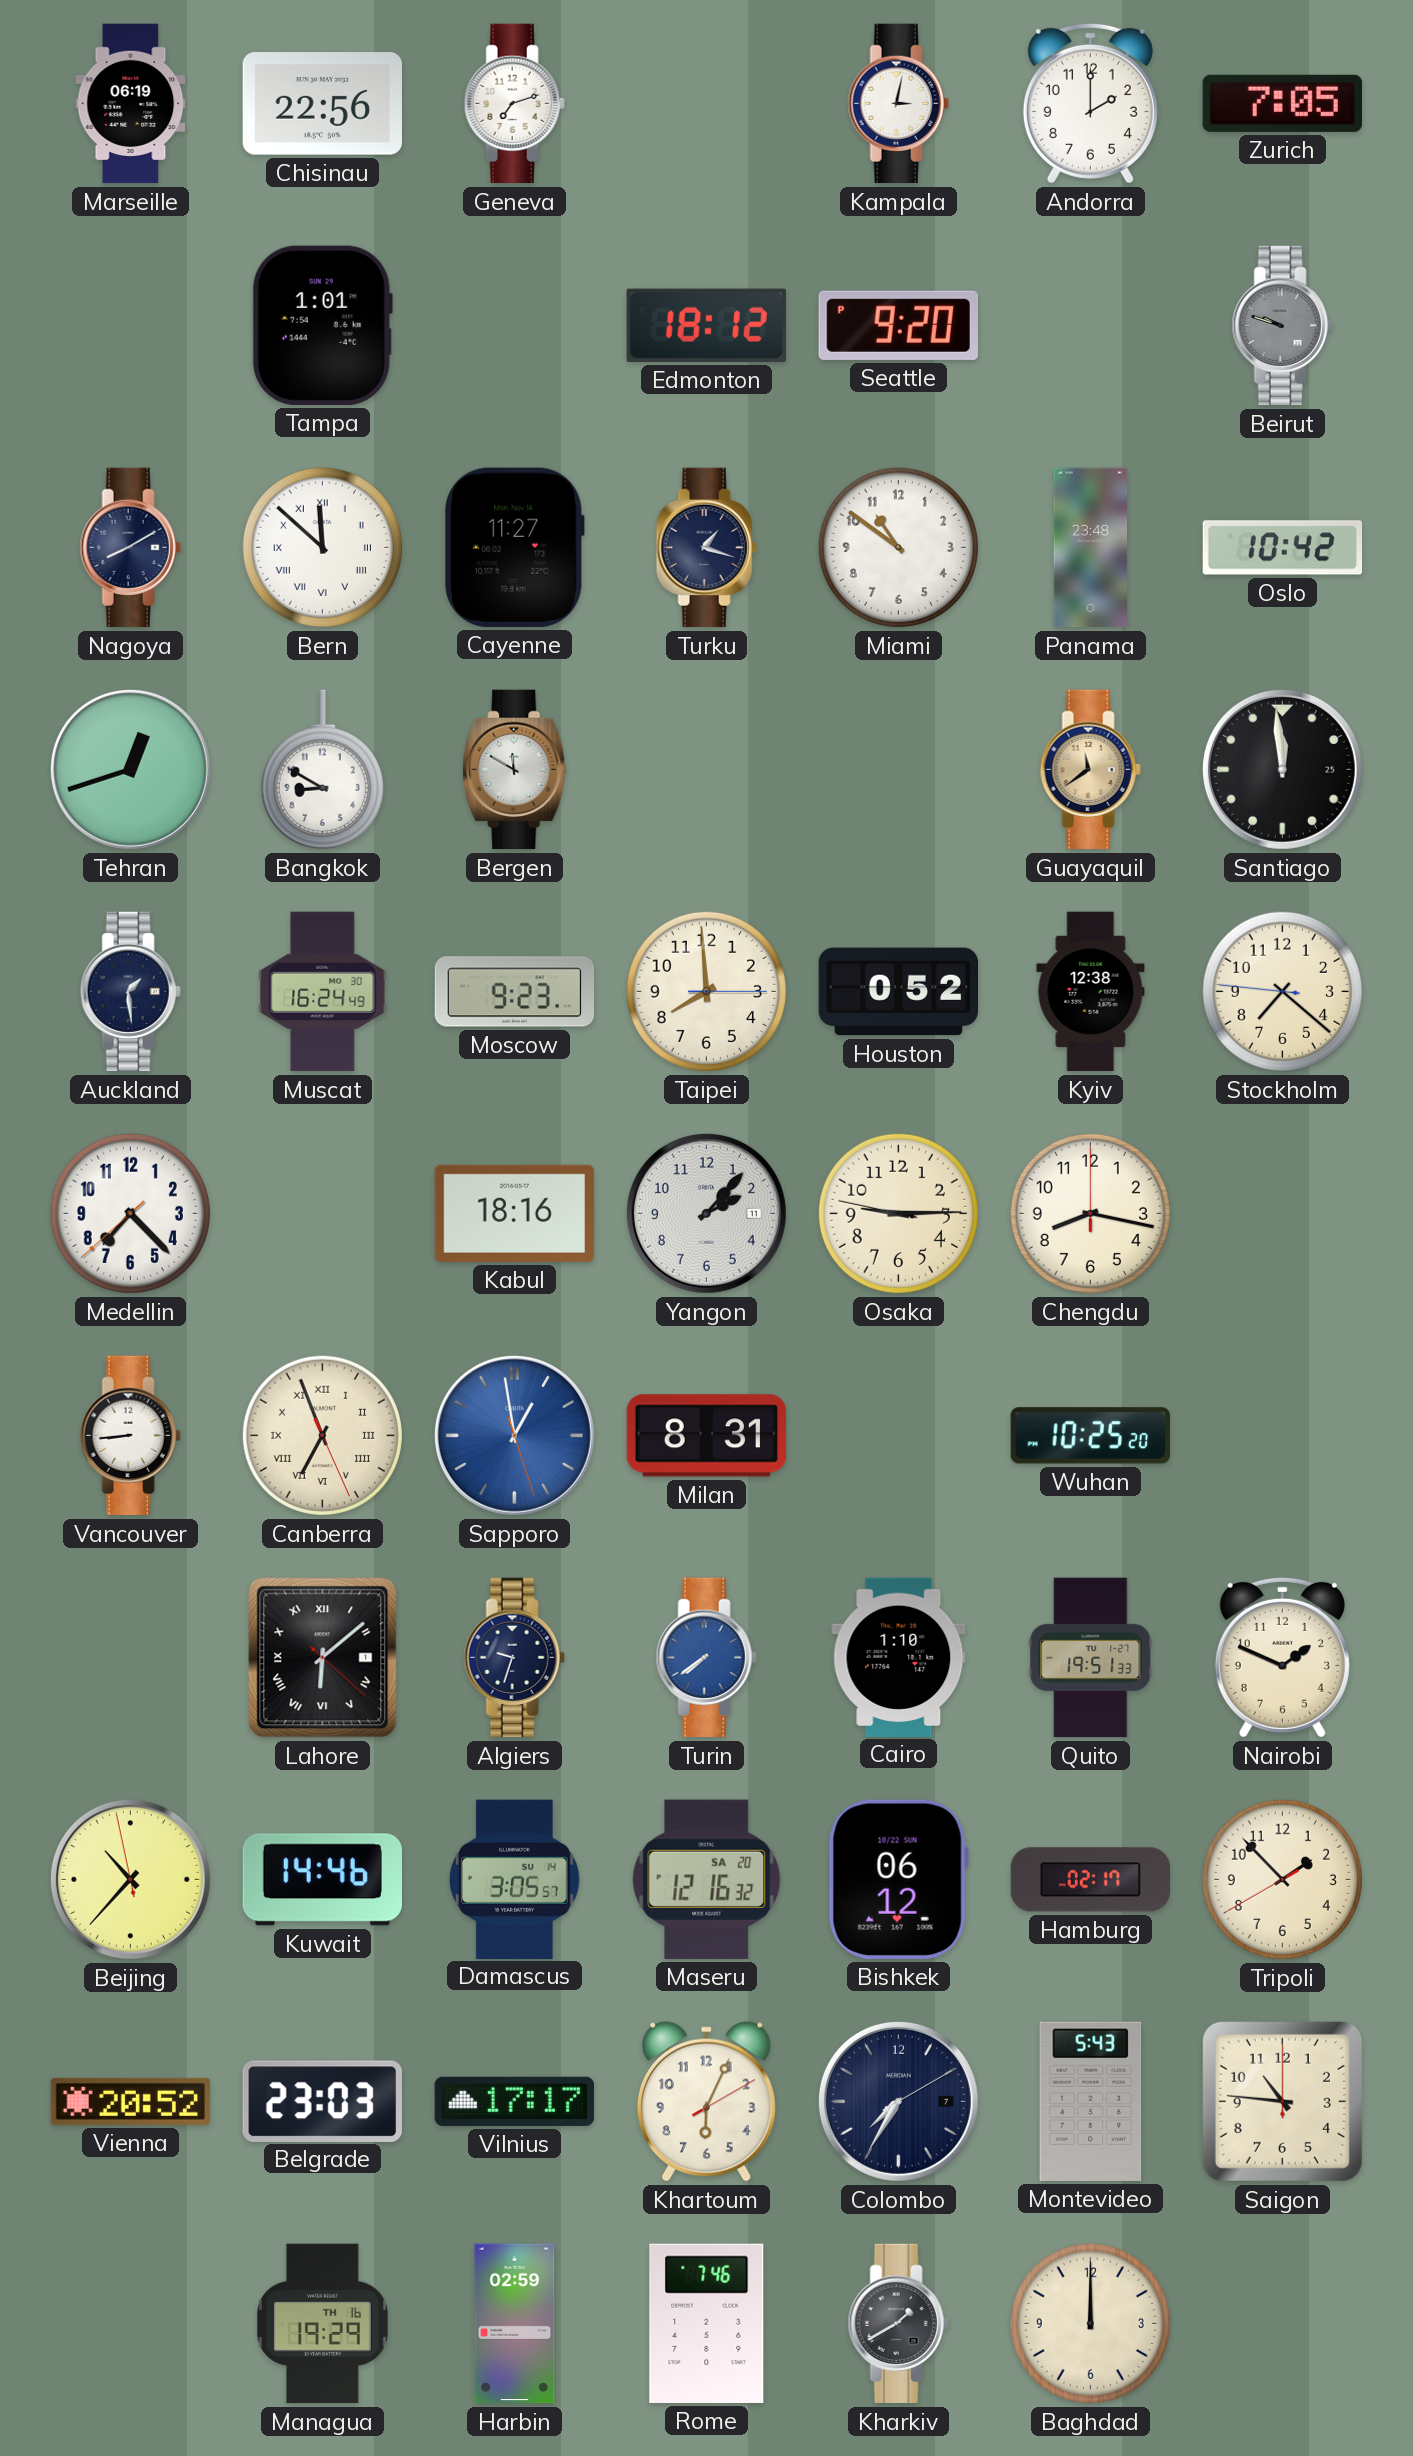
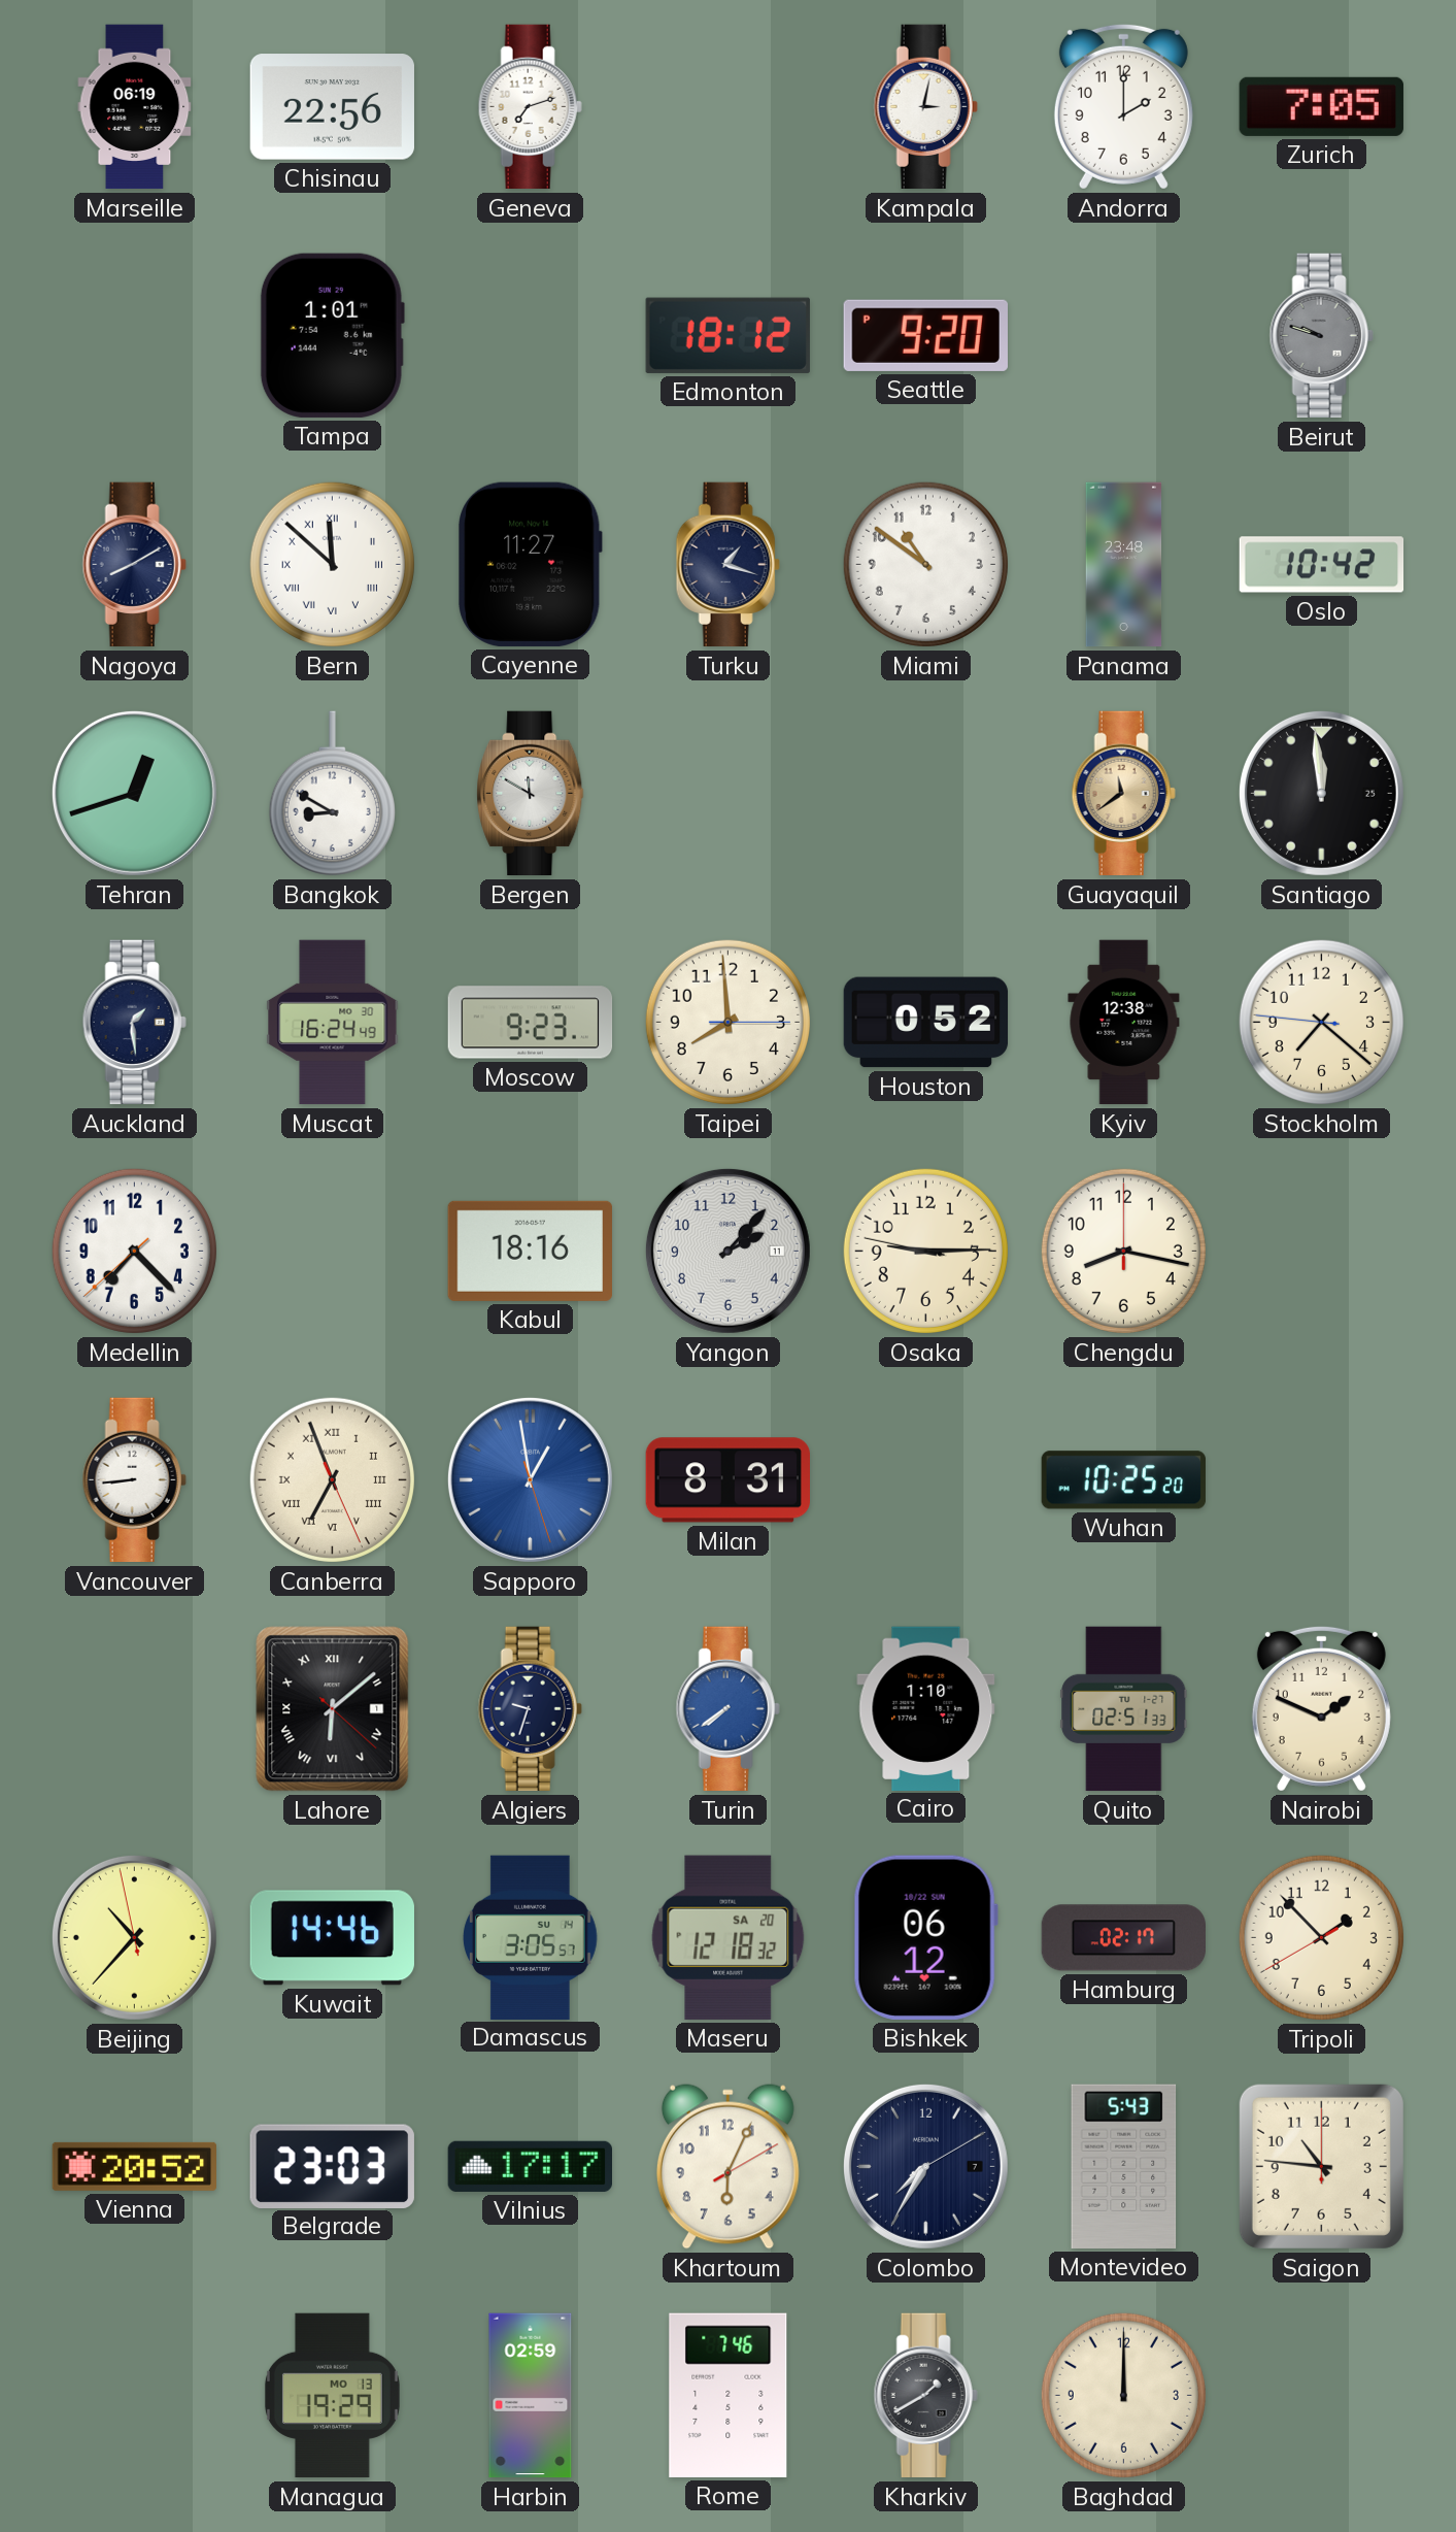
Quito: 19:51 -> 02:51 (1124, 1709)
Maseru: 12:16 -> 12:18 (729, 1937)
Managua date: TH 16 -> MO 13 (332, 2396)
